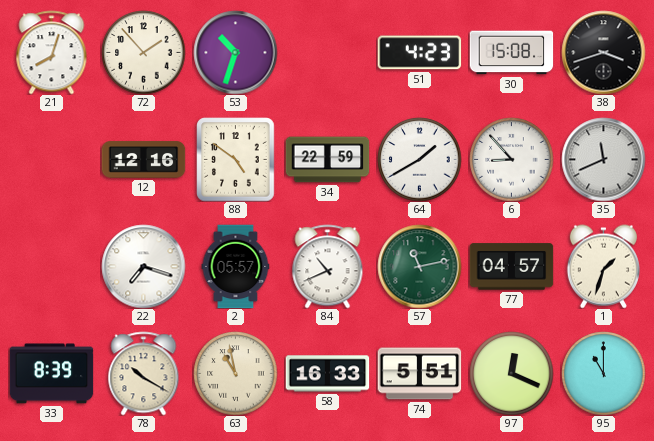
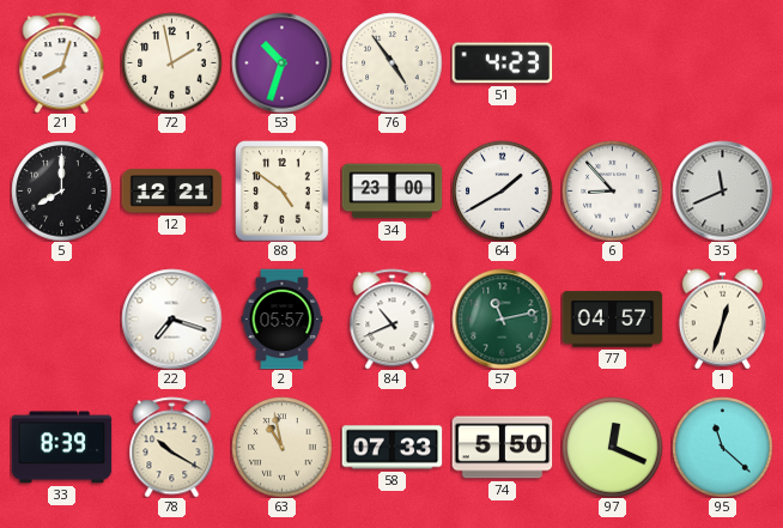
72: 1:53 -> 1:58 (171, 62)
76: none -> 4:54 (391, 62)
30: 15:08 -> none (511, 53)
38: 3:42 -> none (603, 52)
5: none -> 8:00 (61, 190)
12: 12:16 -> 12:21 (171, 192)
34: 22:59 -> 23:00 (391, 192)
1: 1:33 -> 12:33 (722, 318)
58: 16:33 -> 07:33 (391, 448)
74: 5:51 -> 5:50 (502, 448)
95: 11:00 -> 11:22 (722, 447)
